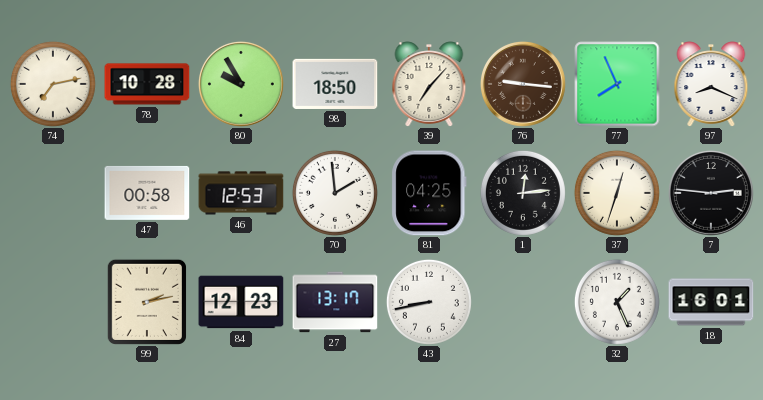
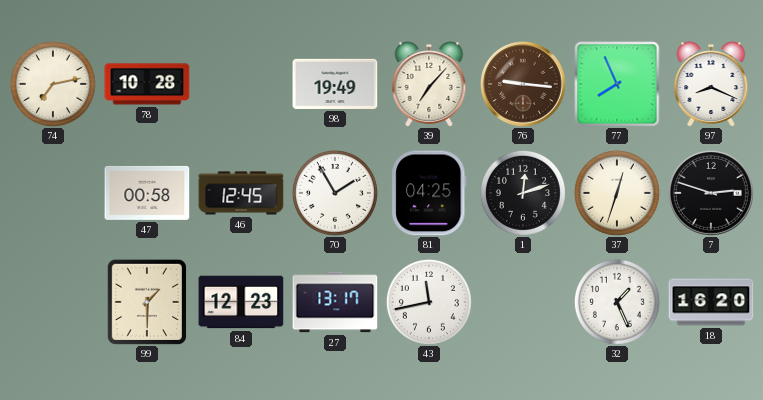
80: 9:55 -> none (241, 84)
98: 18:50 -> 19:49 (335, 84)
46: 12:53 -> 12:45 (241, 193)
70: 1:59 -> 1:55 (335, 193)
1: 12:14 -> 12:12 (523, 193)
7: 2:46 -> 2:48 (711, 193)
99: 2:13 -> 1:30 (147, 301)
43: 8:43 -> 11:43 (429, 302)
18: 16:01 -> 16:20 (711, 302)
